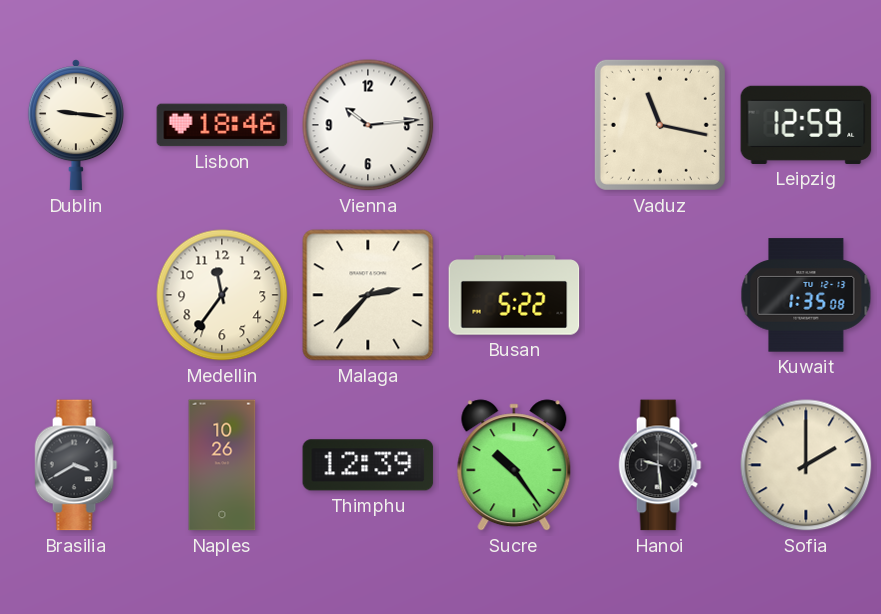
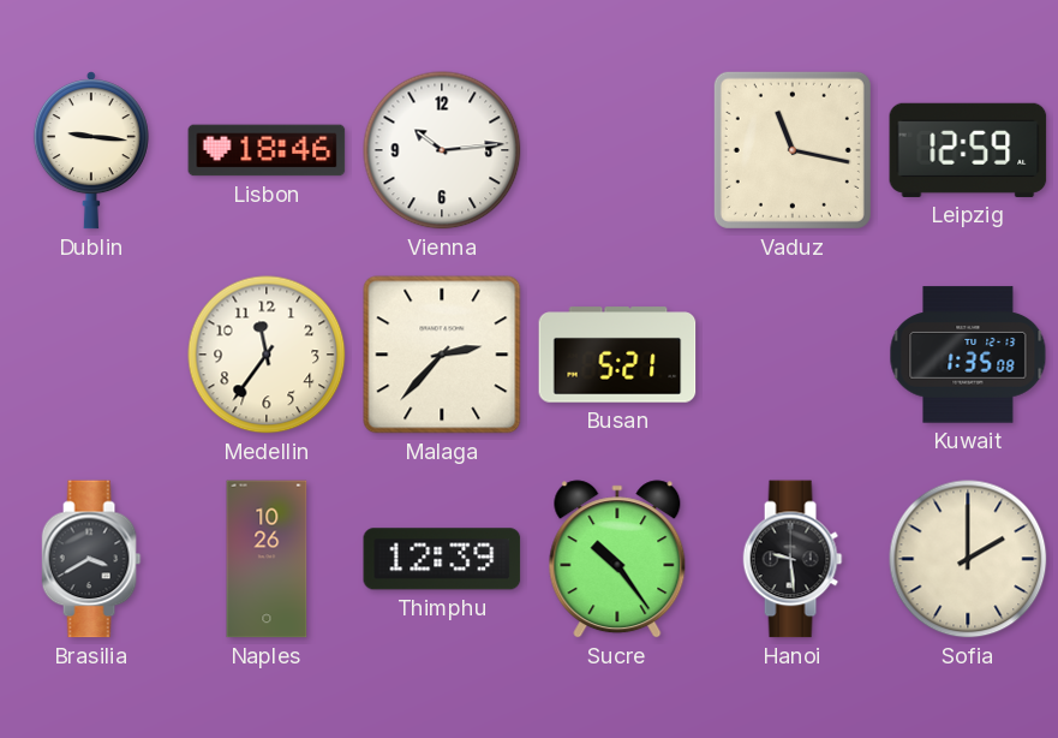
Busan: 5:22 -> 5:21 (617, 355)
